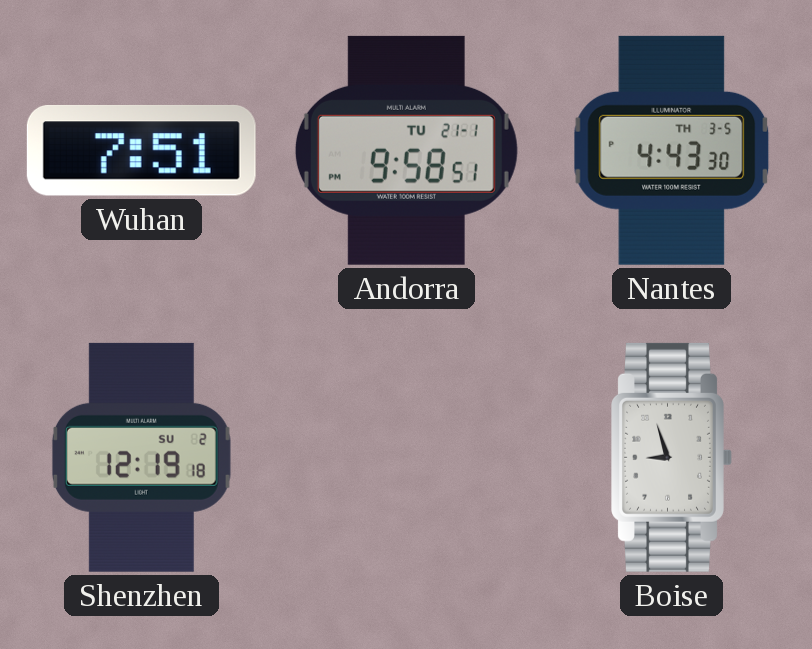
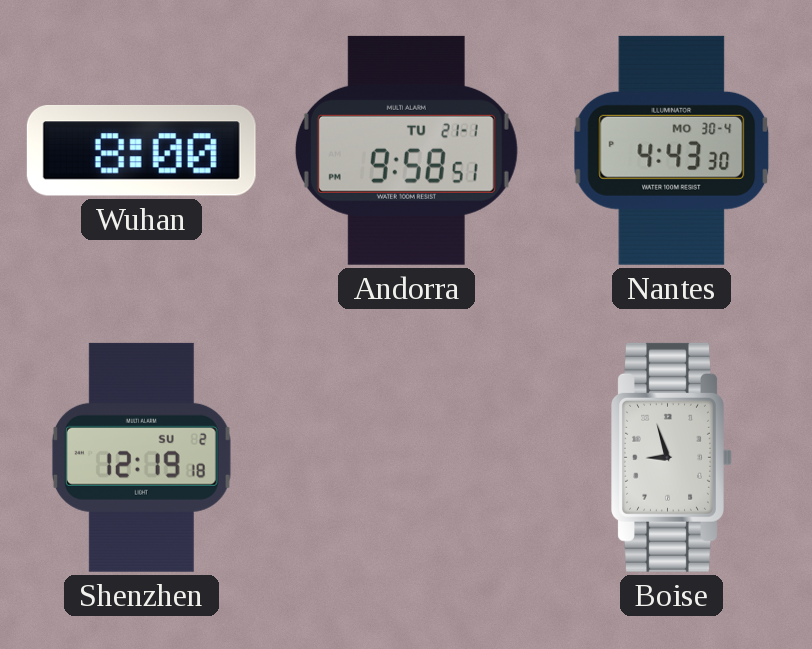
Wuhan: 7:51 -> 8:00 (141, 150)
Nantes date: TH 3-5 -> MO 30-4 (672, 150)
